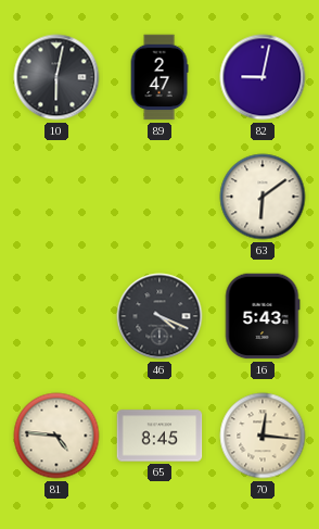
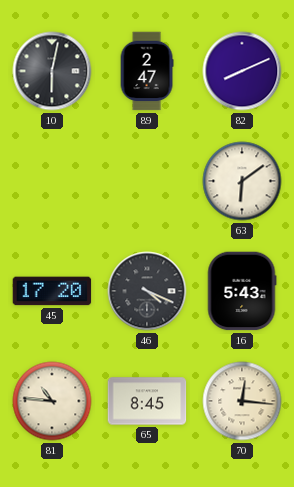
82: 9:02 -> 8:11 (242, 71)
45: none -> 17:20 (52, 291)
81: 4:46 -> 10:46 (52, 401)
